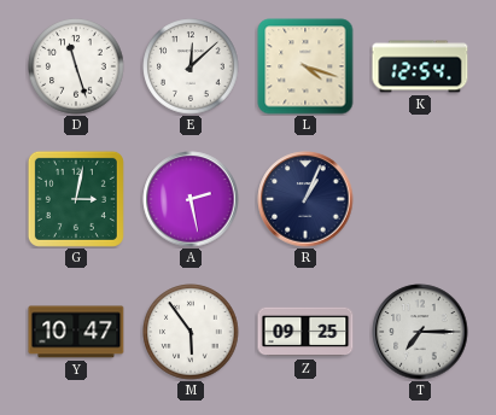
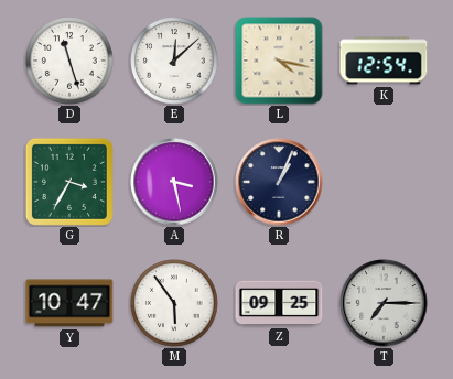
L: 4:18 -> 4:17 (279, 61)
G: 3:02 -> 3:35 (69, 182)
A: 2:28 -> 3:28 (174, 182)
